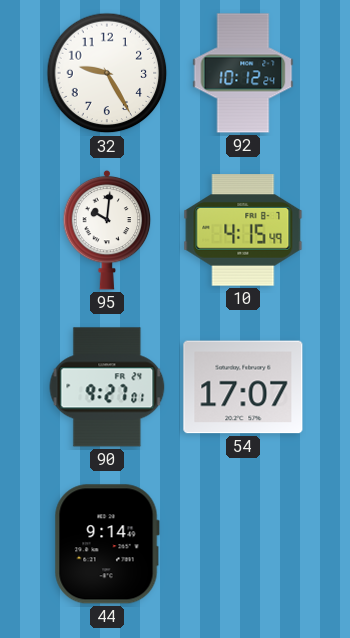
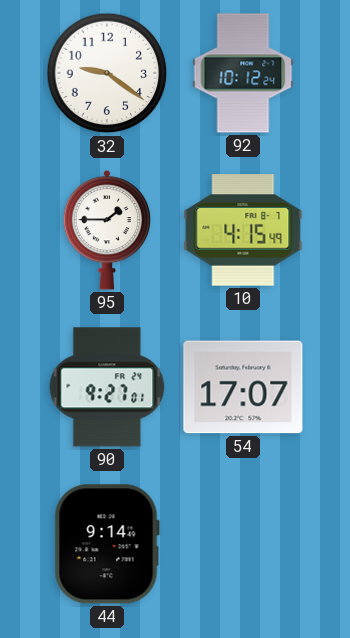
32: 9:25 -> 9:21 (107, 73)
95: 10:01 -> 1:45 (107, 230)
